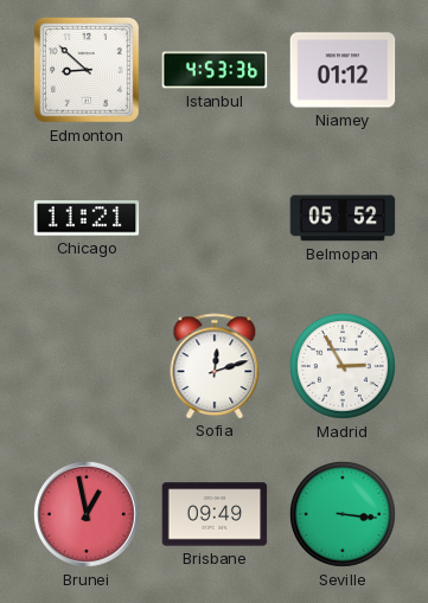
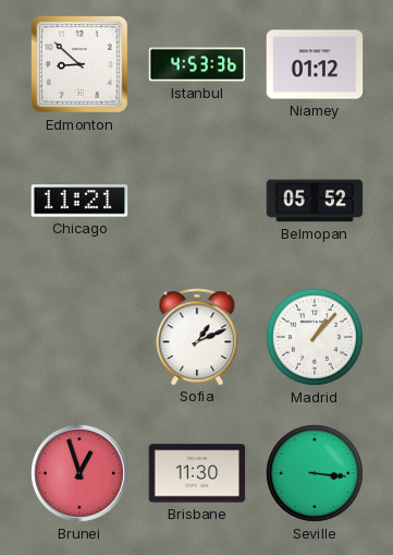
Sofia: 12:12 -> 1:11 (197, 337)
Madrid: 2:55 -> 1:07 (315, 337)
Brunei: 12:58 -> 12:57 (79, 473)
Brisbane: 09:49 -> 11:30 (197, 473)
